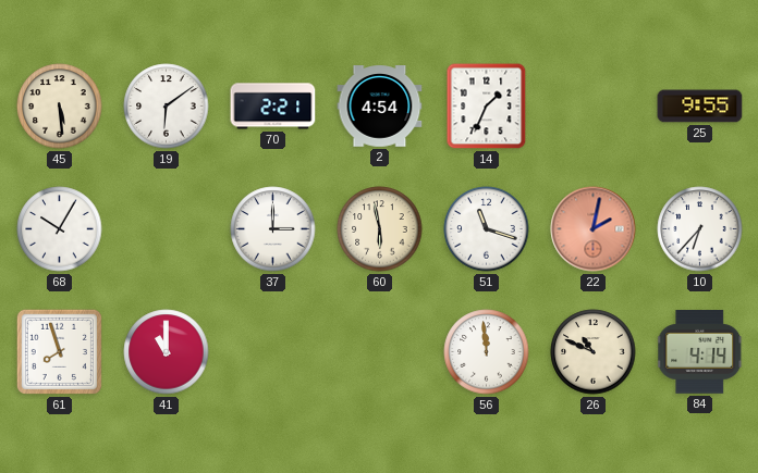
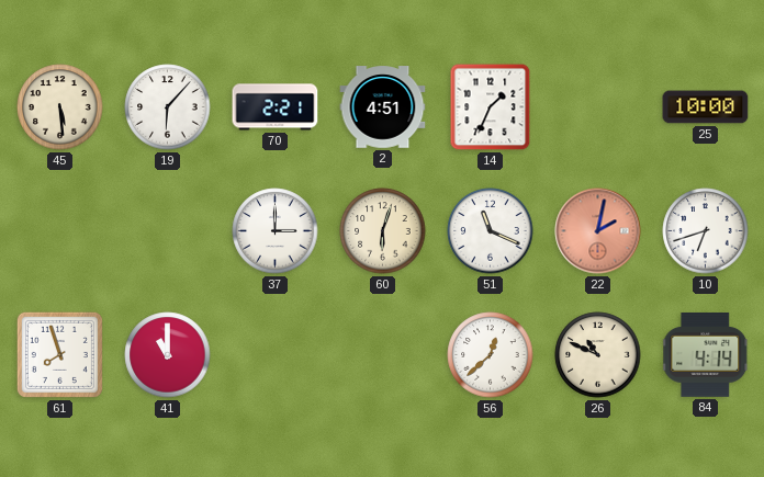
19: 6:09 -> 6:07 (168, 107)
2: 4:54 -> 4:51 (383, 107)
25: 9:55 -> 10:00 (706, 107)
68: 10:05 -> none (60, 229)
60: 5:58 -> 6:03 (383, 231)
51: 11:18 -> 11:19 (491, 231)
10: 6:37 -> 6:42 (706, 231)
56: 11:59 -> 12:38 (491, 355)
